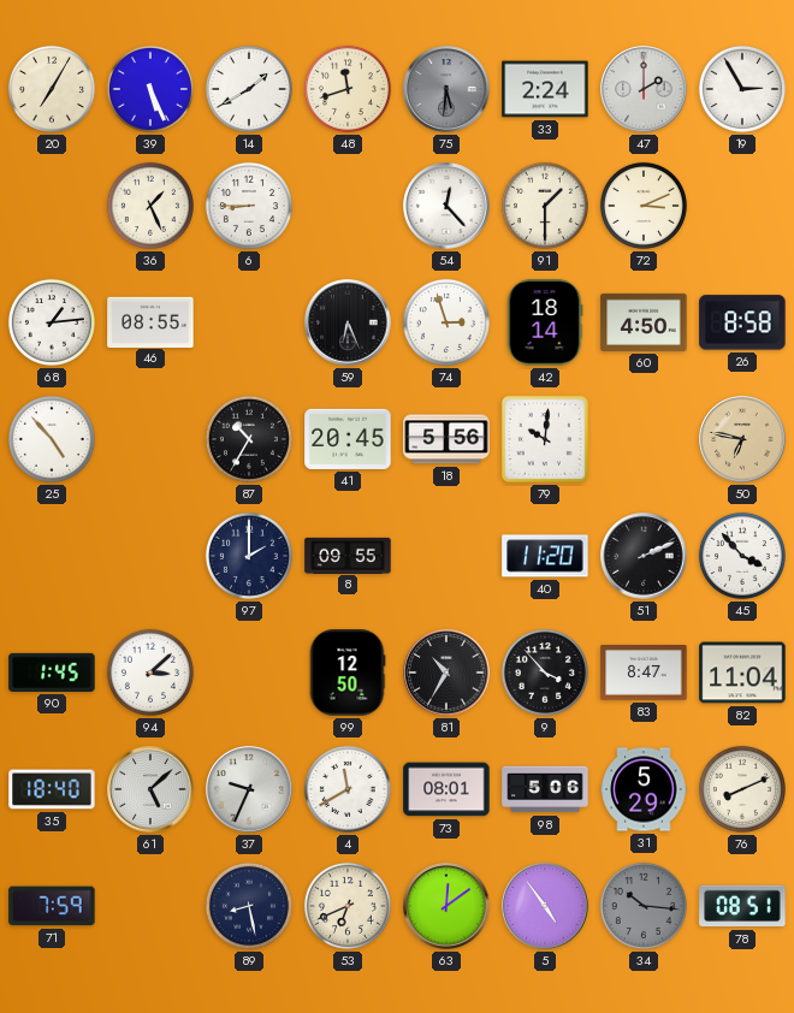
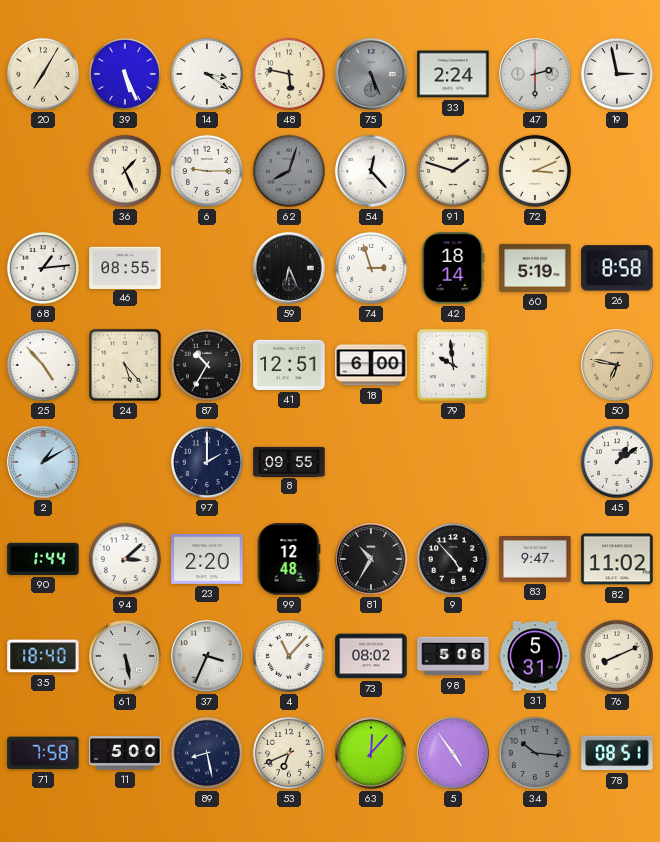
14: 1:40 -> 3:21 (207, 74)
48: 11:42 -> 5:47 (289, 74)
75: 5:31 -> 5:26 (371, 74)
47: 2:00 -> 2:30 (535, 74)
19: 2:55 -> 2:58 (617, 74)
6: 8:45 -> 9:15 (207, 171)
62: none -> 8:03 (289, 171)
91: 1:30 -> 1:48 (453, 171)
60: 4:50 -> 5:19 (535, 268)
24: none -> 5:23 (125, 365)
41: 20:45 -> 12:51 (289, 365)
18: 5:56 -> 6:00 (371, 365)
79: 10:01 -> 9:59 (453, 365)
2: none -> 1:10 (43, 462)
40: 11:20 -> none (545, 556)
51: 2:11 -> none (644, 556)
45: 3:53 -> 1:09 (617, 462)
90: 1:45 -> 1:44 (43, 559)
23: none -> 2:20 (207, 559)
99: 12:50 -> 12:48 (289, 559)
9: 3:53 -> 4:53 (453, 559)
83: 8:47 -> 9:47 (535, 560)
82: 11:04 -> 11:02 (617, 559)
61: 5:08 -> 5:28 (125, 656)
37: 9:34 -> 3:34 (207, 656)
4: 11:40 -> 11:07 (289, 656)
73: 08:01 -> 08:02 (371, 656)
31: 5:29 -> 5:31 (535, 656)
71: 7:59 -> 7:58 (43, 753)
11: none -> 5:00 (125, 753)
63: 12:09 -> 12:07 (371, 753)
